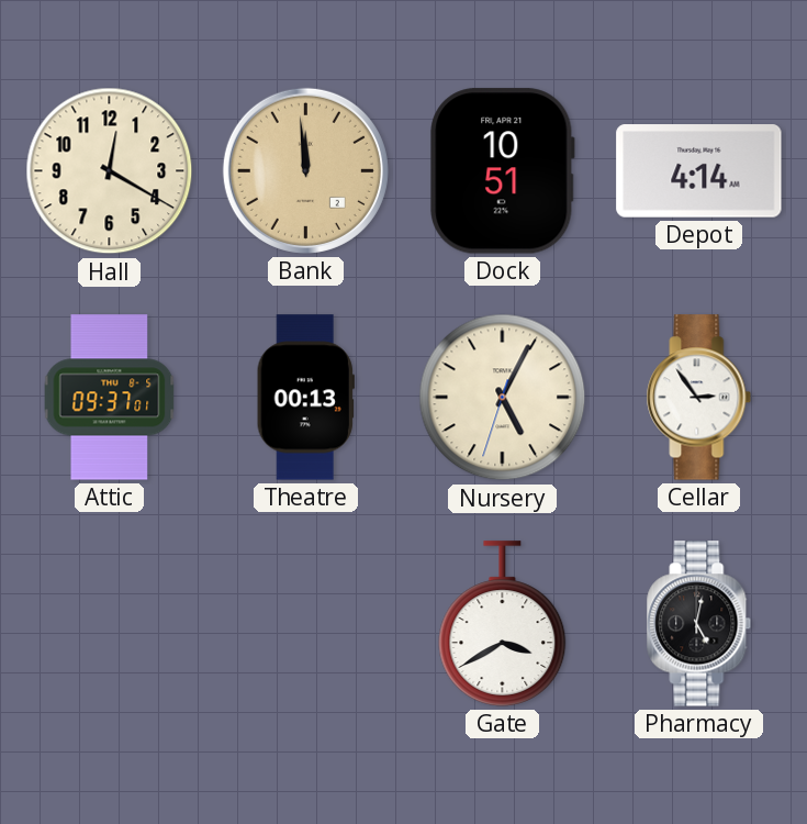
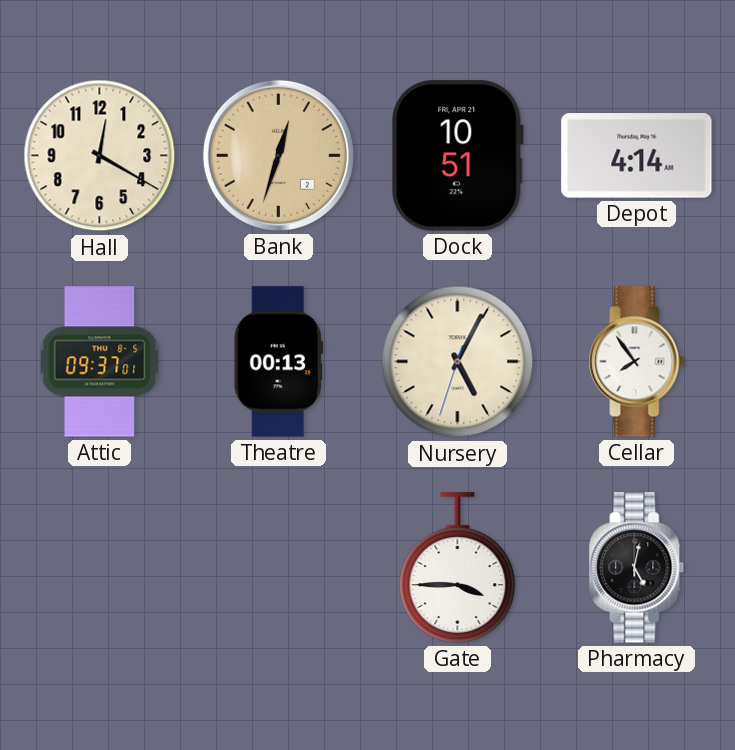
Bank: 11:59 -> 12:33 (278, 155)
Cellar: 2:54 -> 7:54 (637, 362)
Gate: 3:40 -> 3:45 (458, 568)
